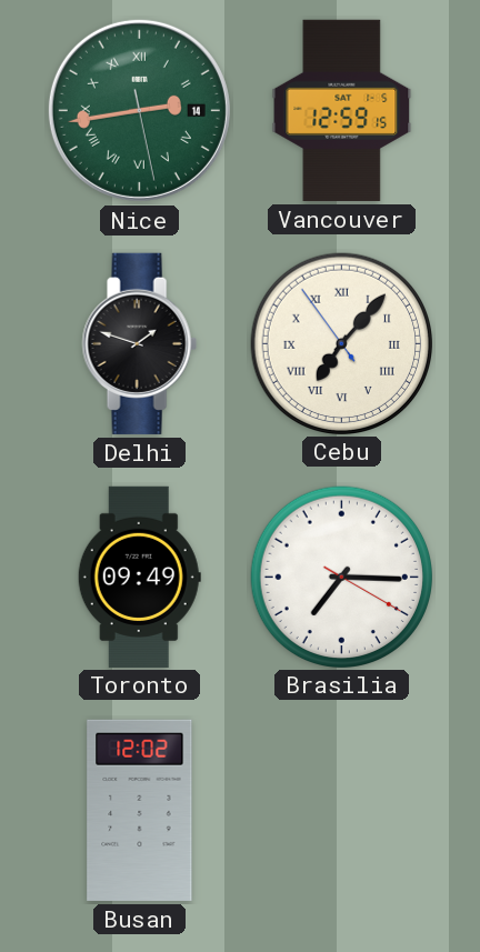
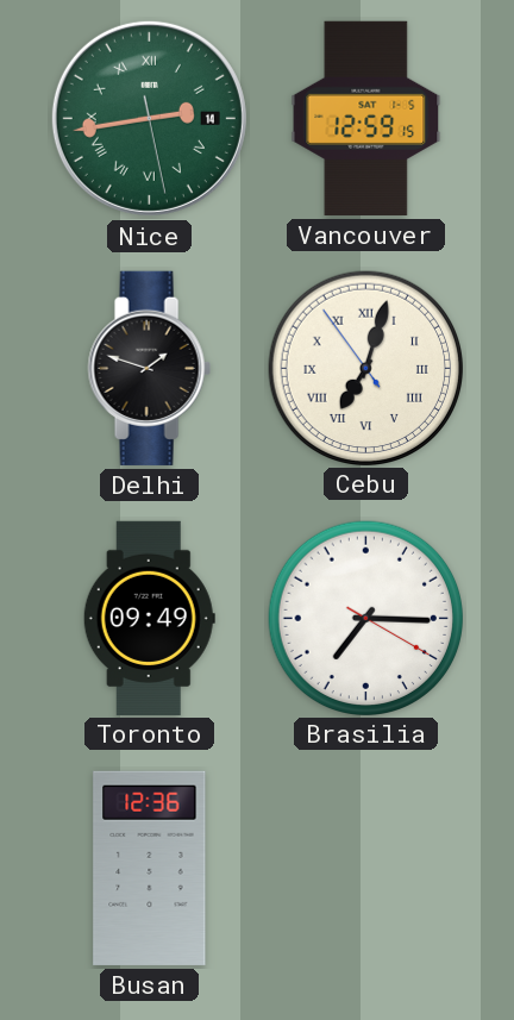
Cebu: 7:06 -> 7:02 (365, 368)
Busan: 12:02 -> 12:36 (150, 868)
